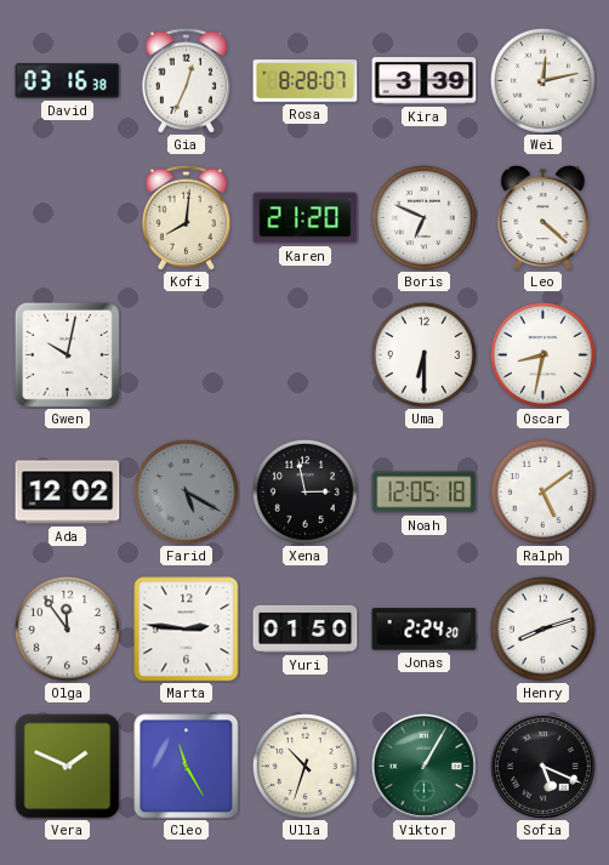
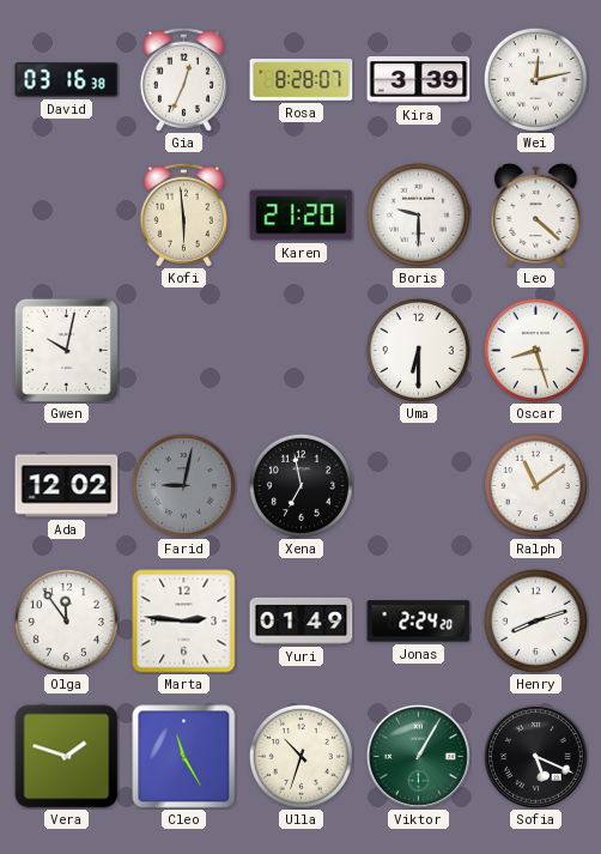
Kofi: 8:01 -> 5:59 (183, 214)
Boris: 6:49 -> 9:30 (418, 214)
Oscar: 8:32 -> 8:27 (535, 350)
Farid: 5:20 -> 9:02 (183, 485)
Xena: 2:58 -> 6:58 (300, 485)
Noah: 12:05 -> none (425, 493)
Ralph: 5:09 -> 11:09 (535, 485)
Yuri: 01:50 -> 01:49 (302, 620)
Vera: 1:49 -> 1:48 (67, 757)
